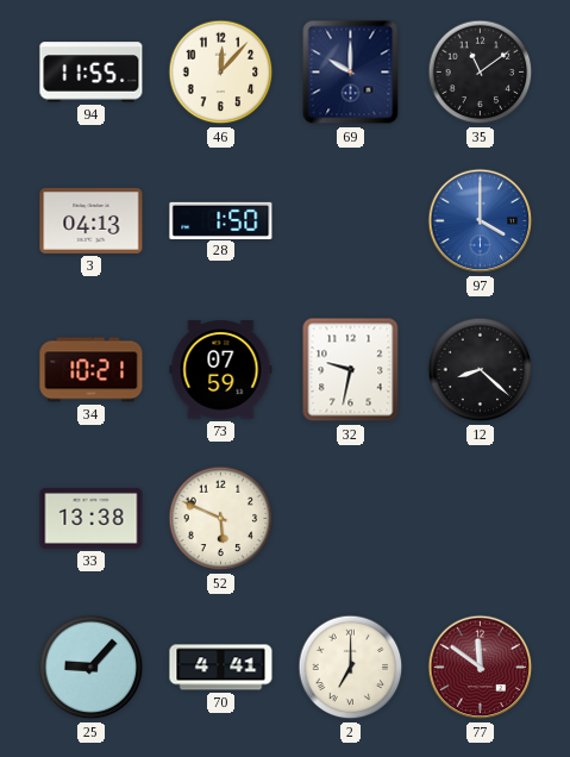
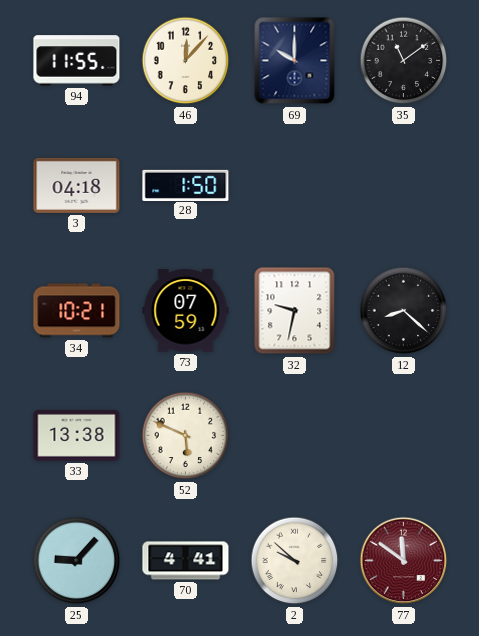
3: 04:13 -> 04:18 (77, 185)
97: 4:00 -> none (481, 221)
2: 7:00 -> 9:52 (295, 561)
